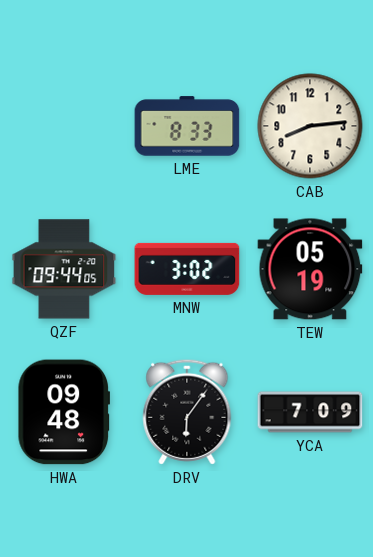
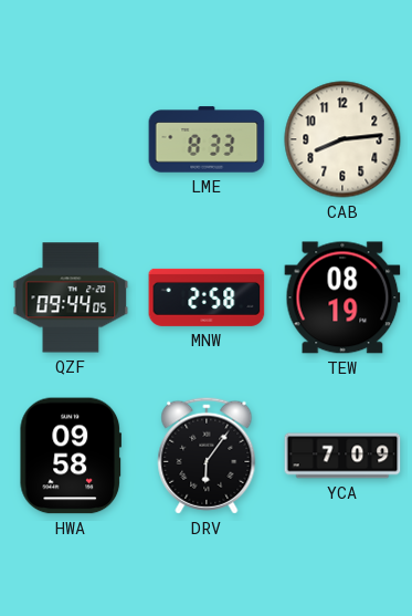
MNW: 3:02 -> 2:58 (207, 297)
TEW: 05:19 -> 08:19 (342, 297)
HWA: 09:48 -> 09:58 (70, 456)
